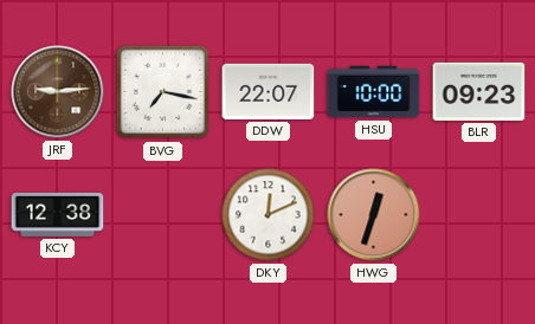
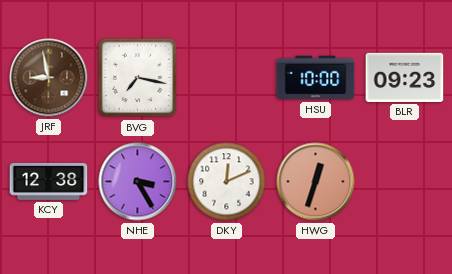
JRF: 9:14 -> 8:58 (49, 78)
DDW: 22:07 -> none (269, 91)
NHE: none -> 3:25 (138, 182)
